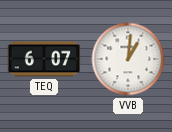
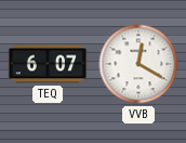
VVB: 1:01 -> 12:20 (138, 64)
